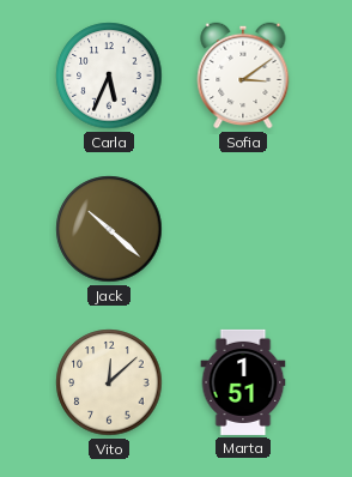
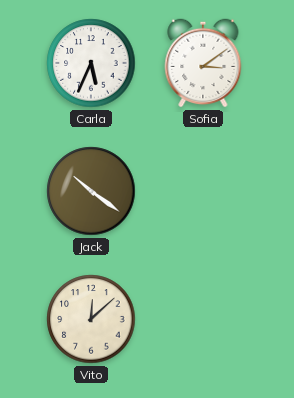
Jack: 10:22 -> 10:21 (91, 191)
Marta: 1:51 -> none (243, 382)
